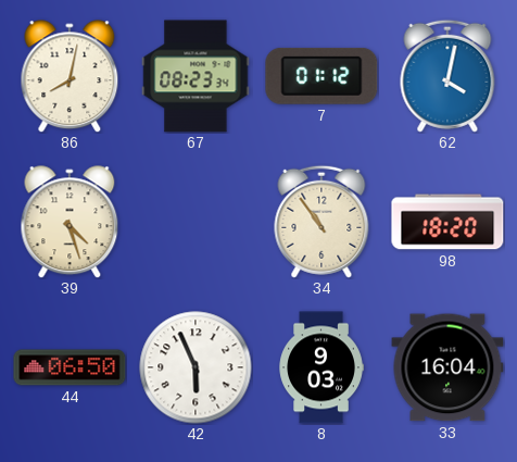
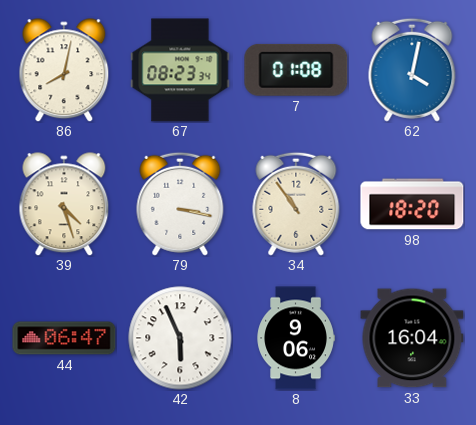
7: 01:12 -> 01:08 (296, 70)
79: none -> 3:17 (180, 204)
44: 06:50 -> 06:47 (64, 338)
8: 9:03 -> 9:06 (296, 338)
